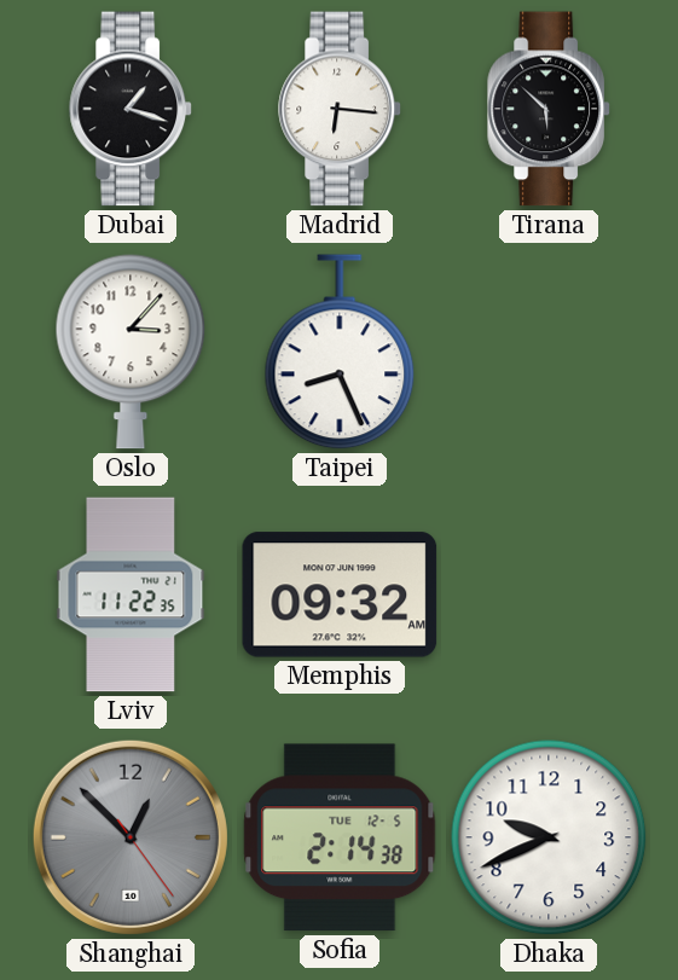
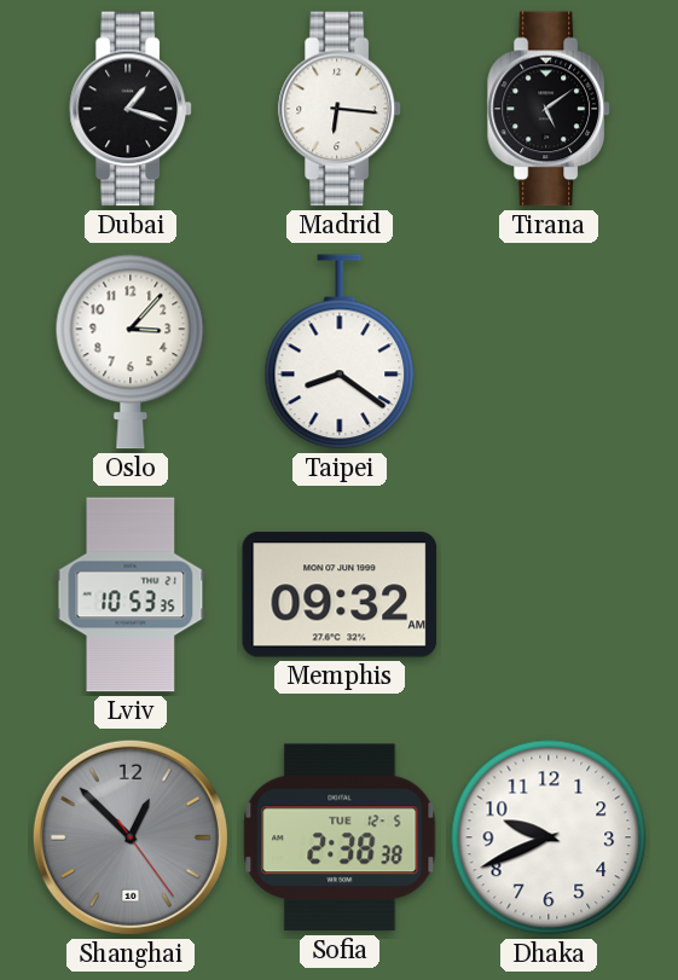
Tirana: 5:52 -> 5:09 (549, 109)
Taipei: 8:26 -> 8:21 (340, 352)
Lviv: 11:22 -> 10:53 (131, 595)
Sofia: 2:14 -> 2:38 (340, 837)
